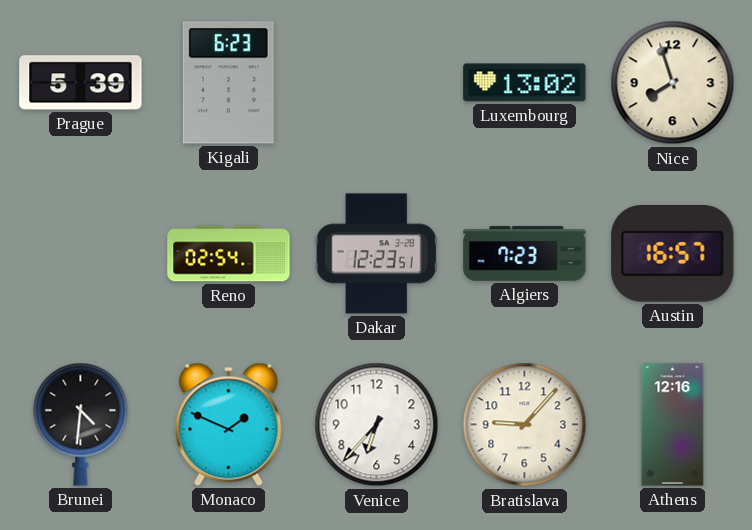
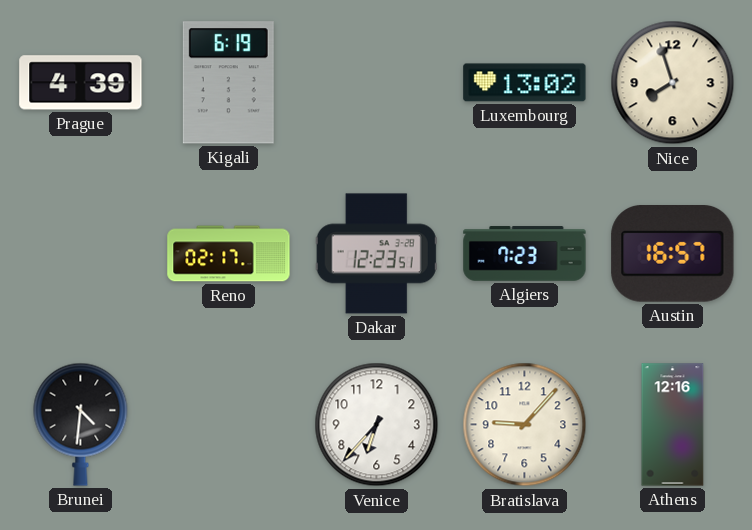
Prague: 5:39 -> 4:39 (81, 83)
Kigali: 6:23 -> 6:19 (228, 83)
Reno: 02:54 -> 02:17 (229, 254)
Monaco: 1:49 -> none (229, 424)
